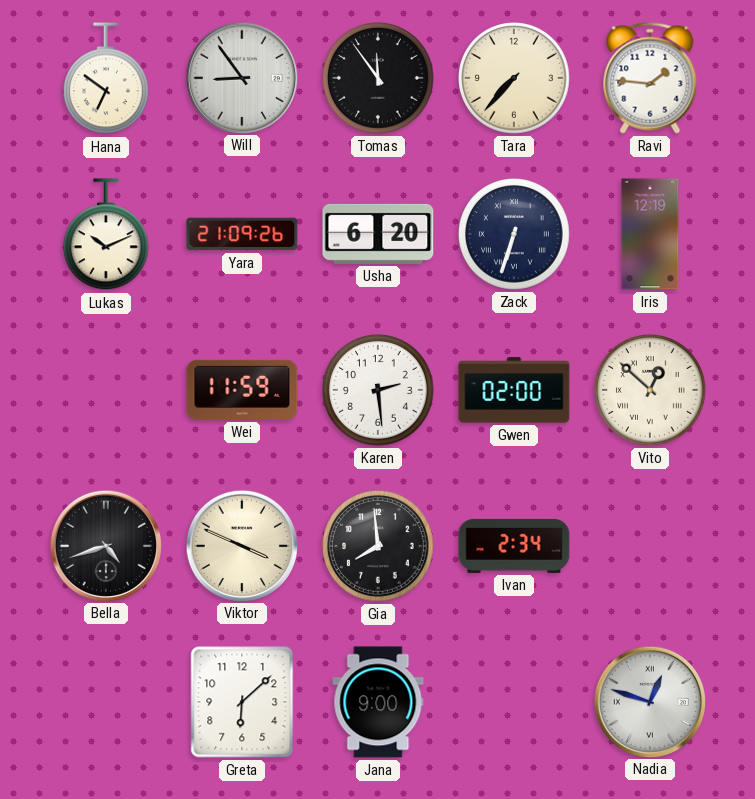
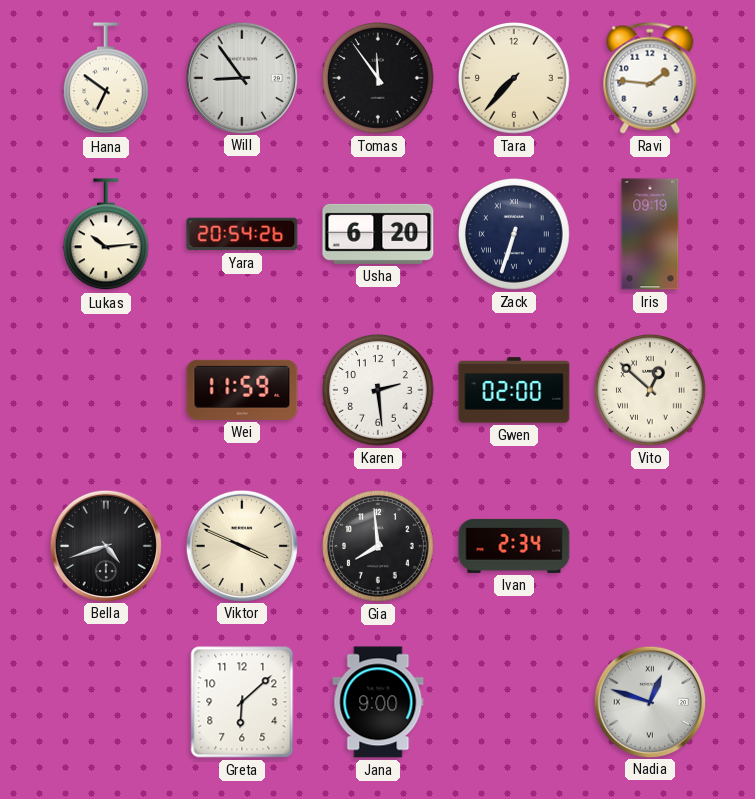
Lukas: 10:11 -> 10:14 (106, 235)
Yara: 21:09 -> 20:54 (242, 234)
Iris: 12:19 -> 09:19 (650, 234)
